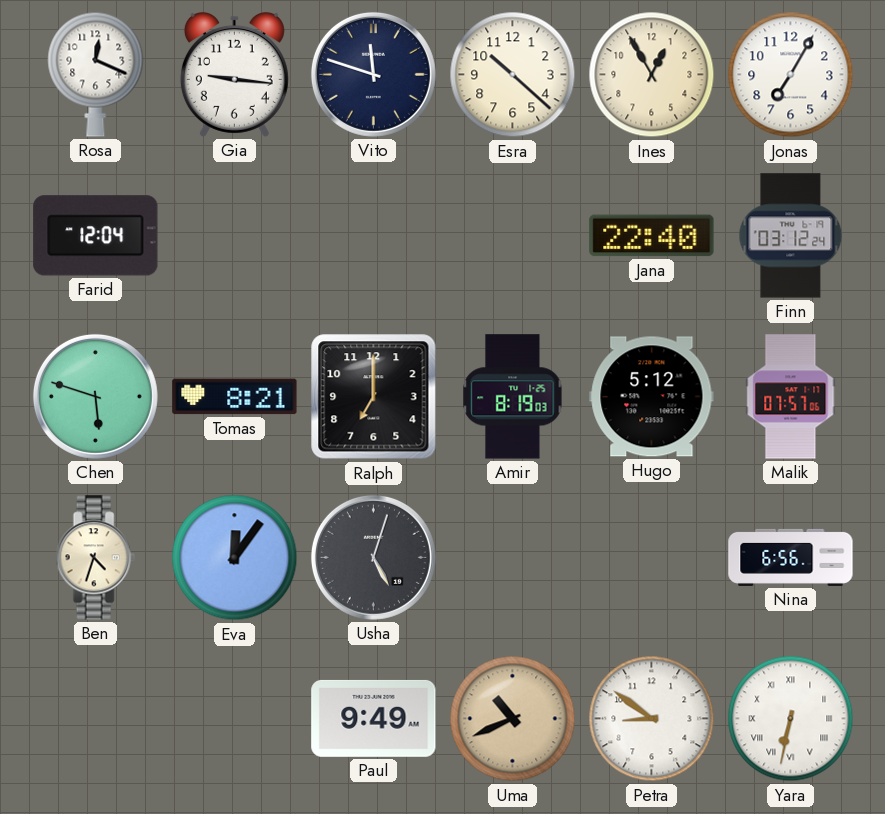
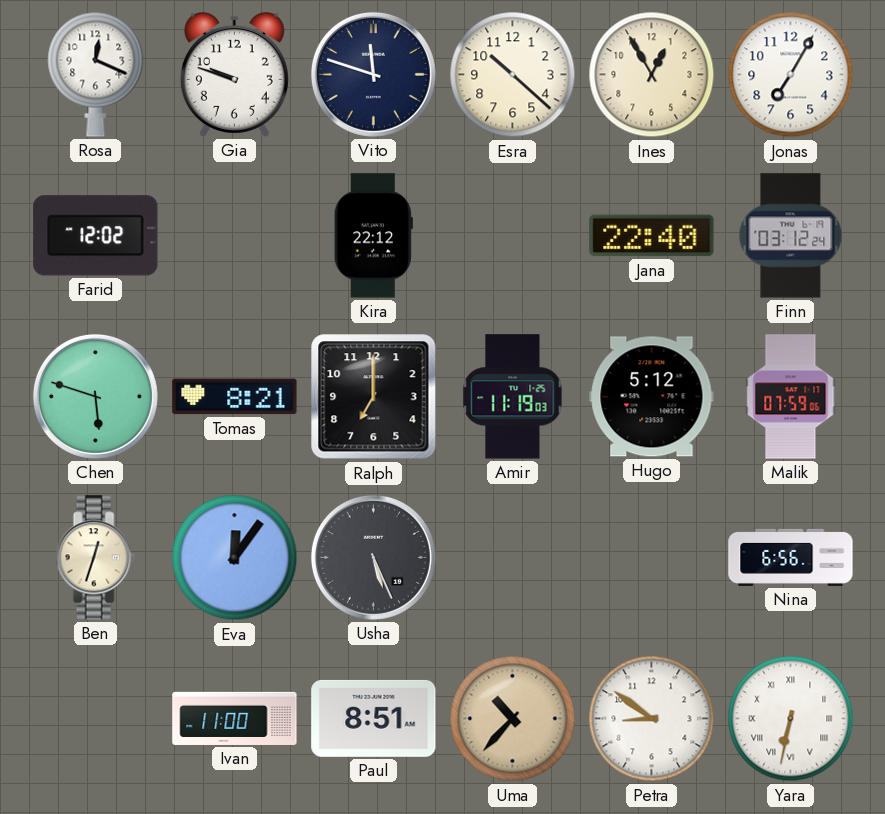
Gia: 9:16 -> 9:48 (234, 74)
Farid: 12:04 -> 12:02 (96, 236)
Kira: none -> 22:12 (373, 236)
Amir: 8:19 -> 11:19 (513, 397)
Malik: 07:57 -> 07:59 (791, 397)
Ben: 4:33 -> 12:33 (95, 558)
Usha: 5:03 -> 5:26 (373, 557)
Ivan: none -> 11:00 (235, 718)
Paul: 9:49 -> 8:51 (374, 718)
Uma: 10:41 -> 10:37 (513, 719)
